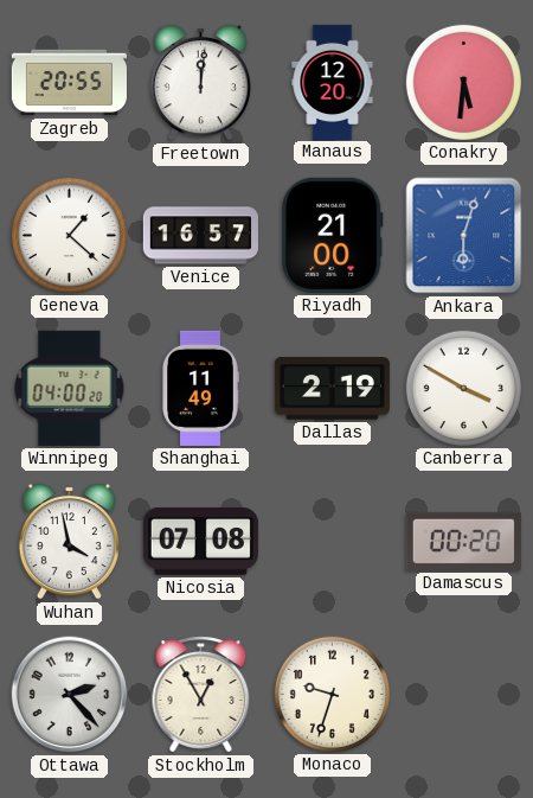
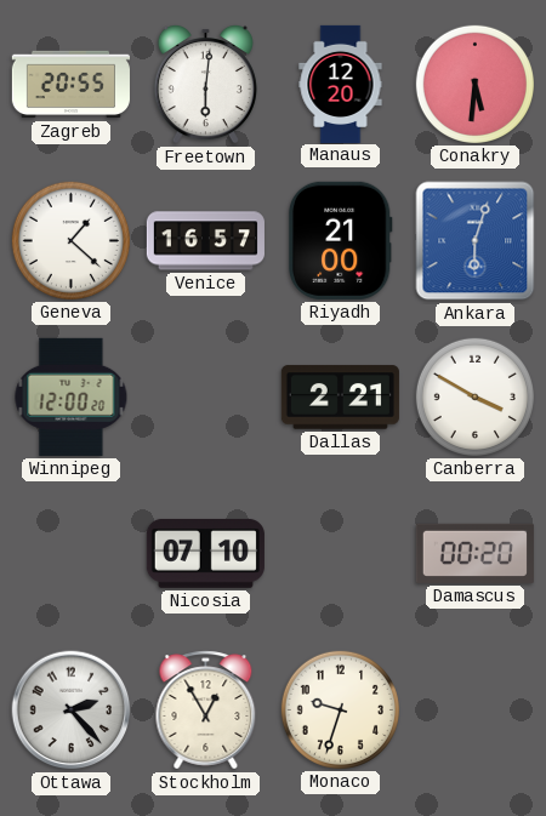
Freetown: 12:01 -> 6:01 (205, 84)
Winnipeg: 04:00 -> 12:00 (72, 396)
Shanghai: 11:49 -> none (200, 388)
Dallas: 2:19 -> 2:21 (340, 398)
Wuhan: 3:58 -> none (69, 541)
Nicosia: 07:08 -> 07:10 (205, 553)
